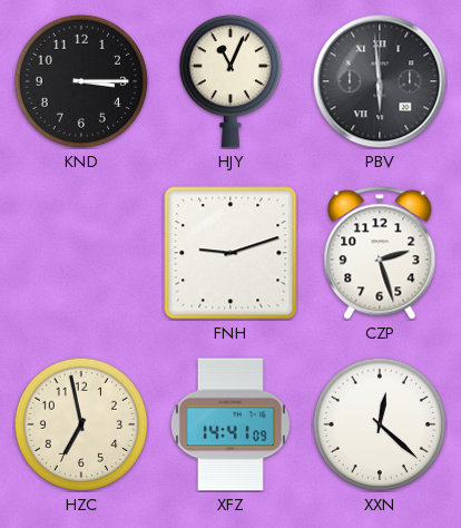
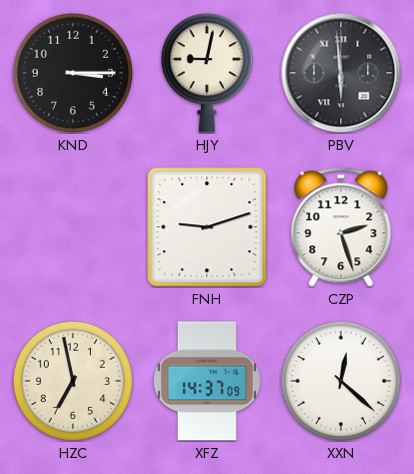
HJY: 11:04 -> 9:02 (207, 73)
XFZ: 14:41 -> 14:37 (207, 381)
